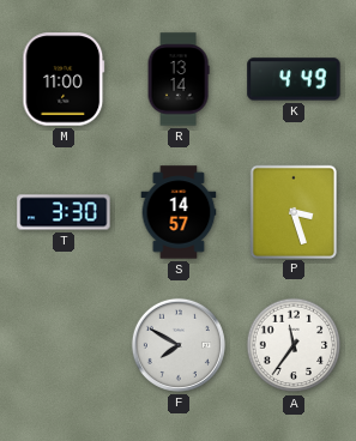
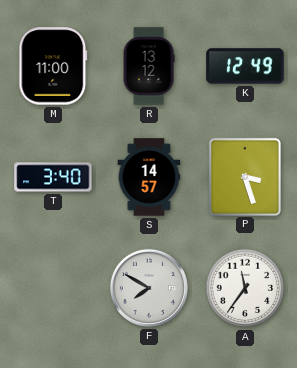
R: 13:14 -> 13:12 (149, 66)
K: 4:49 -> 12:49 (245, 66)
T: 3:30 -> 3:40 (53, 177)
